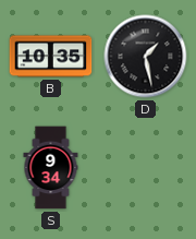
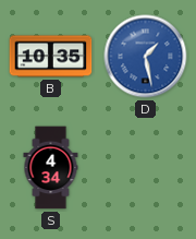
D dial: black -> blue (146, 57)
S: 9:34 -> 4:34 (51, 168)
